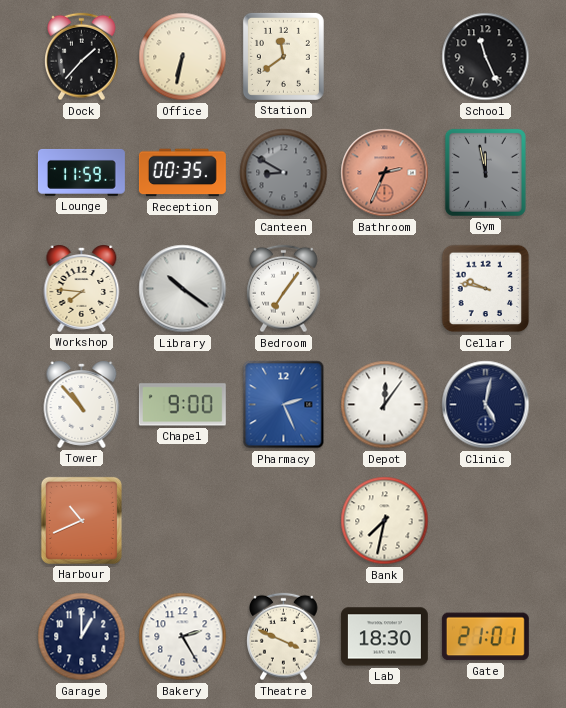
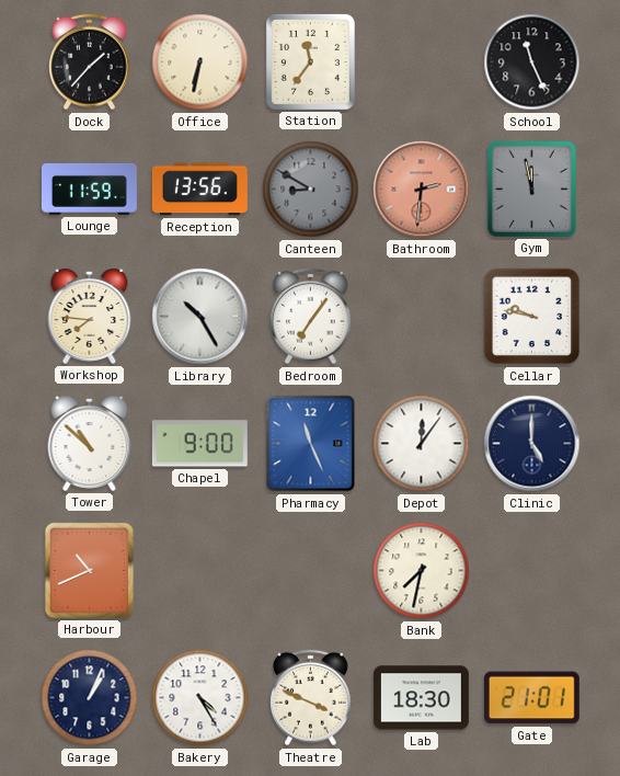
Station: 11:39 -> 11:36 (310, 61)
Reception: 00:35 -> 13:56 (199, 190)
Bathroom: 2:34 -> 2:31 (422, 190)
Library: 10:21 -> 10:25 (200, 317)
Tower: 10:53 -> 10:52 (90, 443)
Pharmacy: 2:26 -> 11:26 (311, 444)
Clinic: 5:02 -> 5:00 (532, 444)
Garage: 1:00 -> 1:04 (90, 698)
Bakery: 2:25 -> 4:25 (200, 698)
